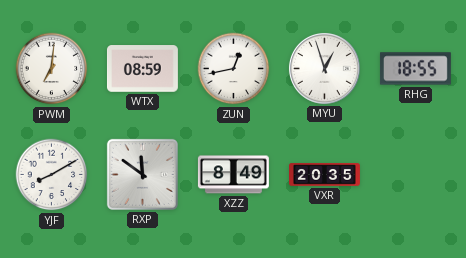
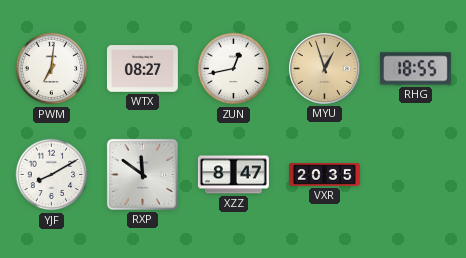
WTX: 08:59 -> 08:27 (142, 69)
MYU dial: white -> champagne (324, 68)
XZZ: 8:49 -> 8:47 (233, 175)
